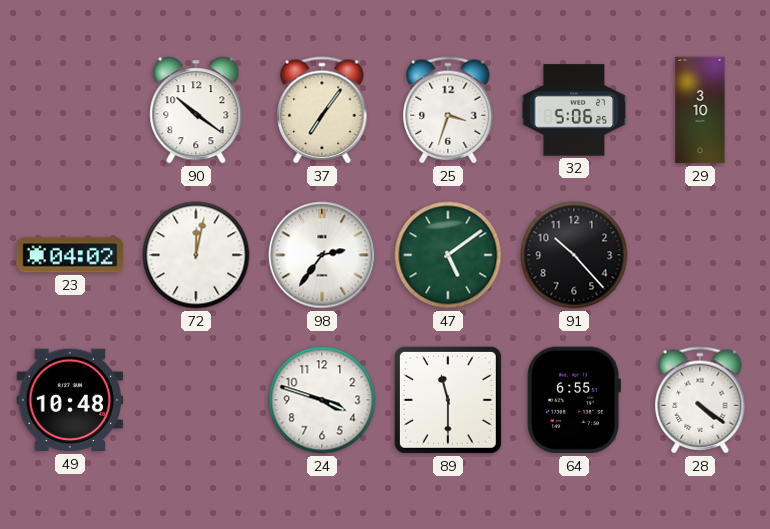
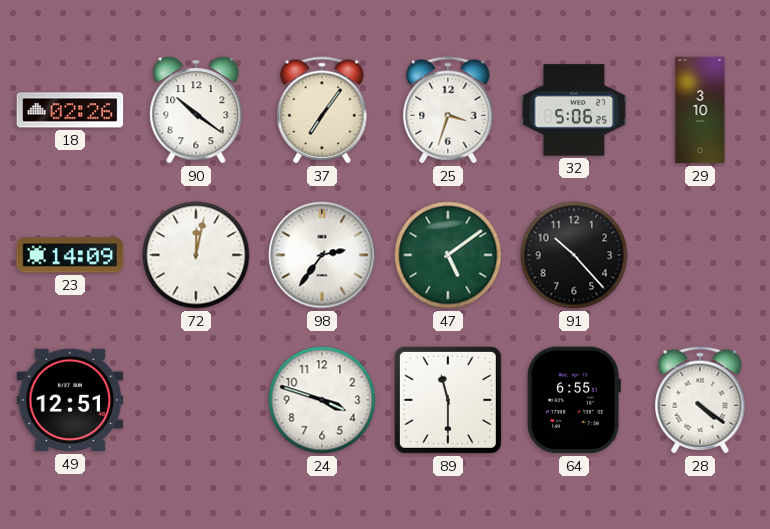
18: none -> 02:26 (70, 110)
23: 04:02 -> 14:09 (70, 255)
49: 10:48 -> 12:51 (70, 400)
